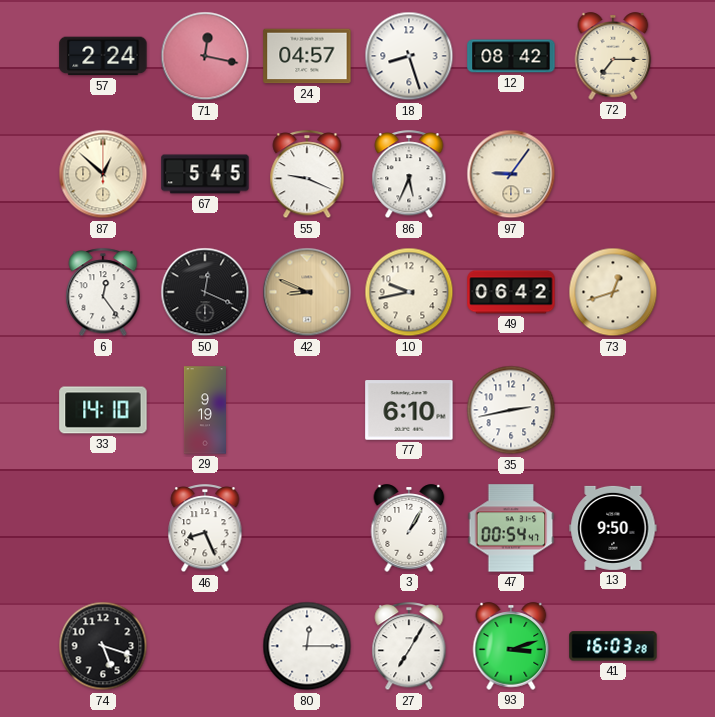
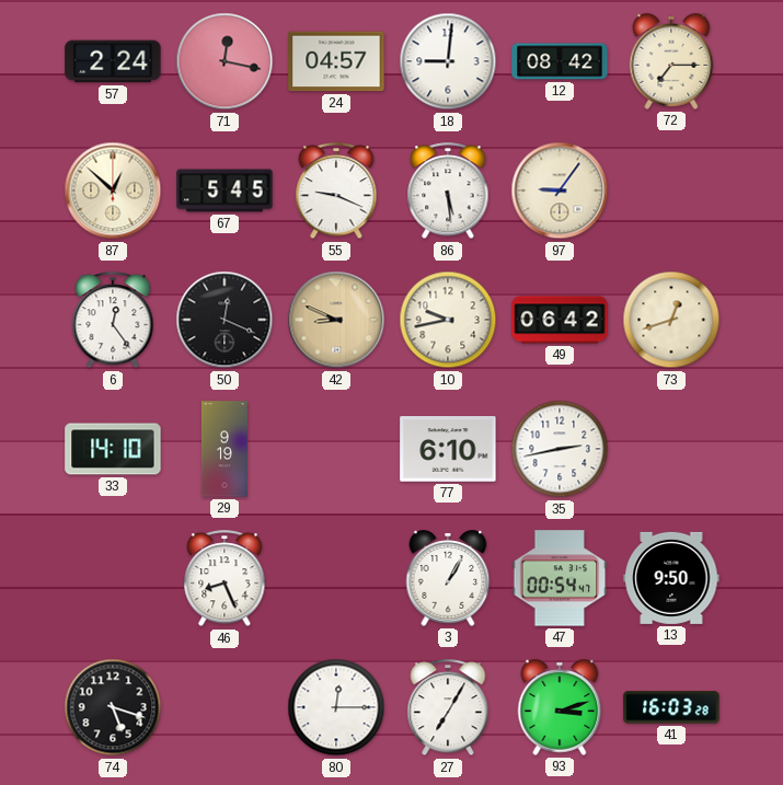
18: 8:27 -> 9:01 (448, 61)
86: 5:34 -> 5:29 (448, 192)
